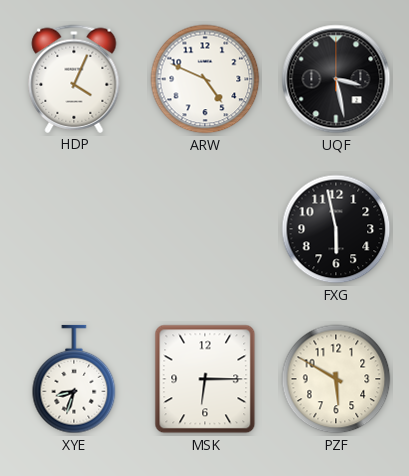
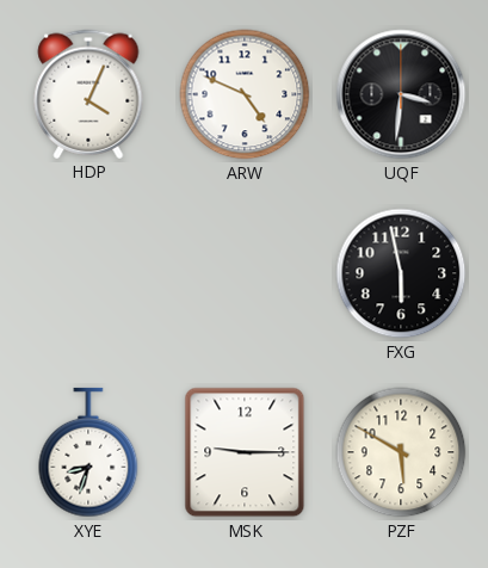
UQF: 3:28 -> 3:31 (401, 94)
MSK: 6:15 -> 9:15 (245, 452)
